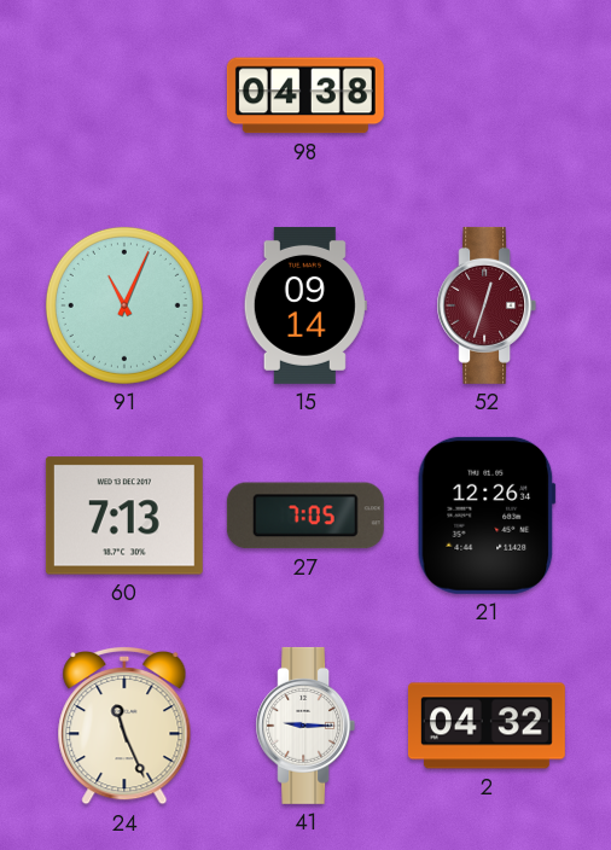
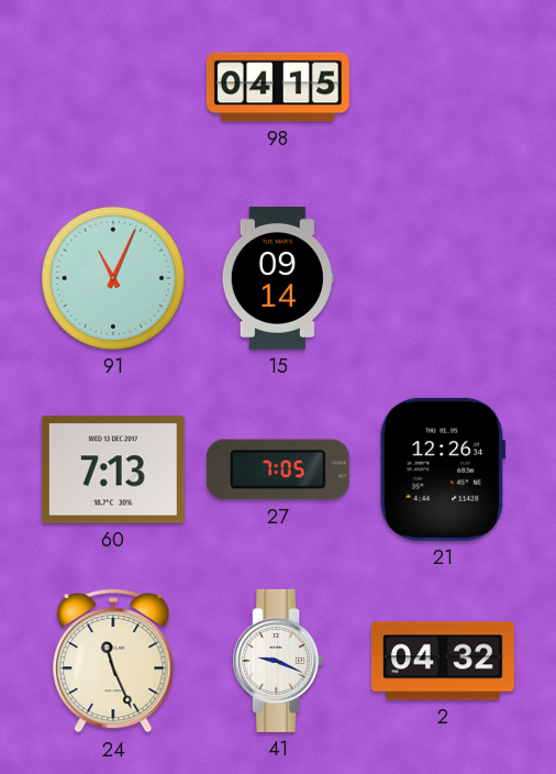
98: 04:38 -> 04:15 (278, 87)
52: 12:33 -> none (487, 305)
41: 9:15 -> 9:19 (278, 661)
